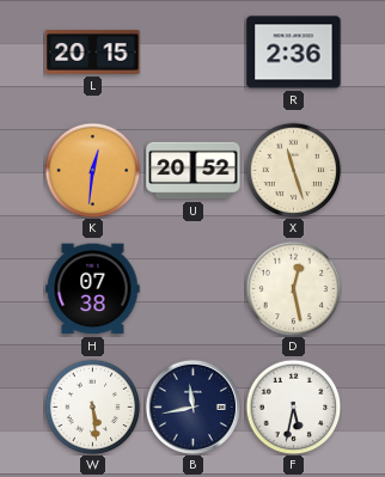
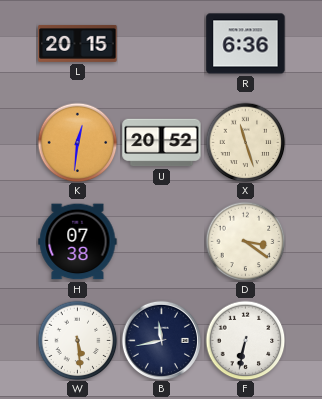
R: 2:36 -> 6:36 (246, 44)
D: 12:28 -> 3:21 (245, 241)
F: 5:32 -> 6:32 (245, 340)
